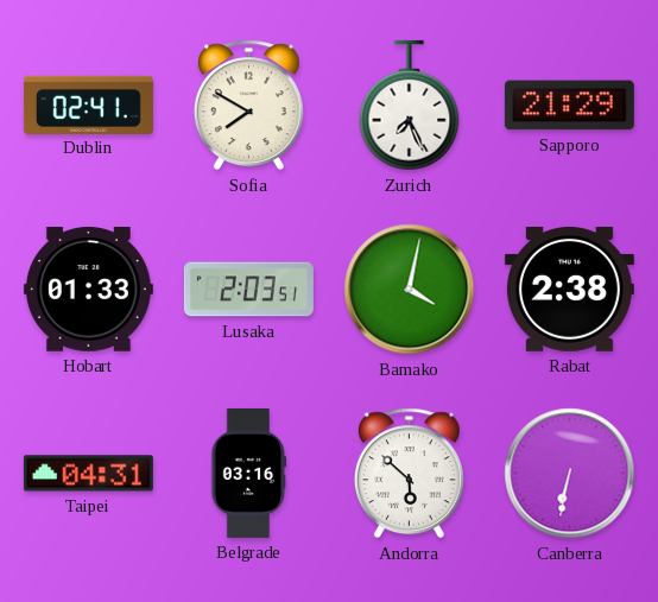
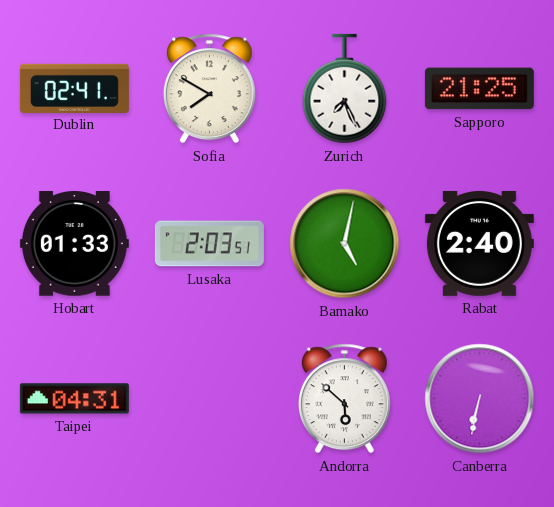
Sapporo: 21:29 -> 21:25 (479, 89)
Bamako: 4:02 -> 5:02 (345, 244)
Rabat: 2:38 -> 2:40 (479, 243)
Belgrade: 03:16 -> none (249, 473)
